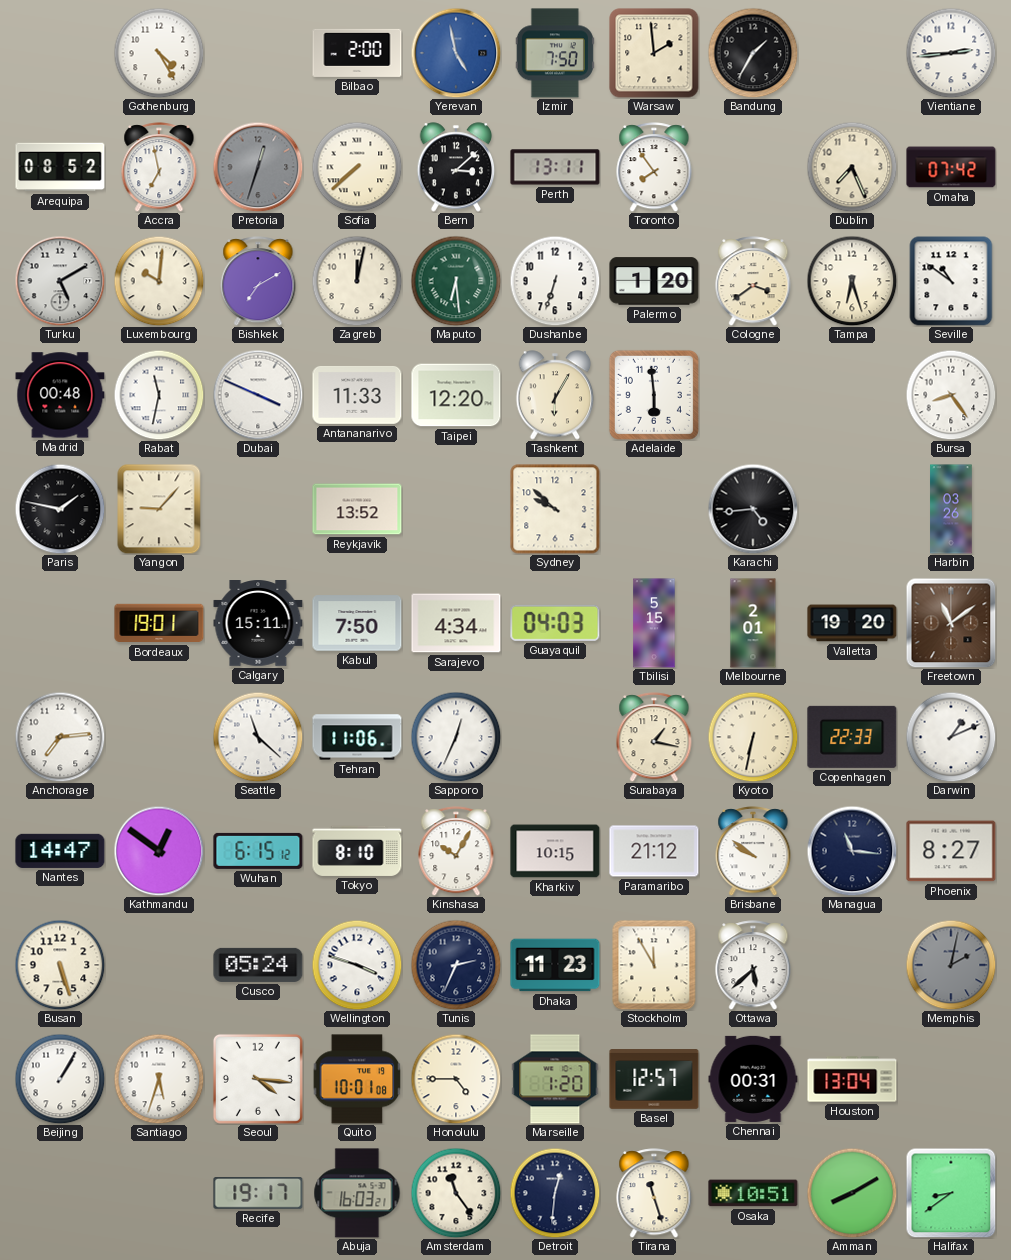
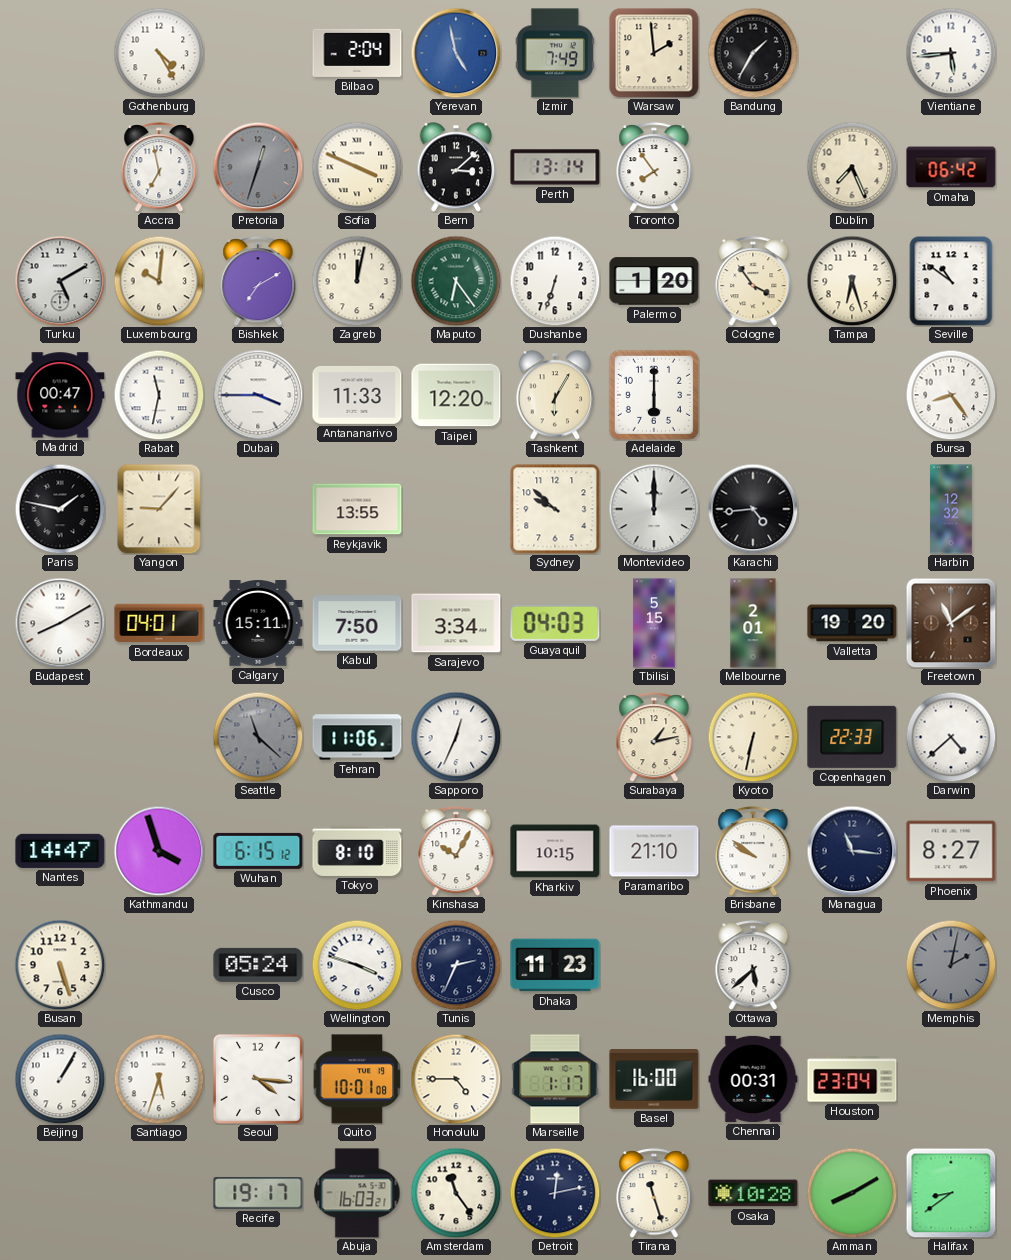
Bilbao: 2:00 -> 2:04 (357, 53)
Izmir: 7:50 -> 7:49 (555, 53)
Vientiane: 2:44 -> 5:44 (951, 53)
Arequipa: 08:52 -> none (60, 167)
Sofia: 7:38 -> 3:49 (357, 167)
Perth: 13:11 -> 13:14 (555, 167)
Omaha: 07:42 -> 06:42 (951, 167)
Maputo: 6:29 -> 6:24 (456, 281)
Cologne: 3:39 -> 3:54 (753, 281)
Madrid: 00:48 -> 00:47 (60, 395)
Dubai: 3:49 -> 3:45 (258, 395)
Adelaide: 5:59 -> 6:00 (654, 395)
Reykjavik: 13:52 -> 13:55 (357, 509)
Montevideo: none -> 12:00 (654, 509)
Harbin: 03:26 -> 12:32 (951, 509)
Budapest: none -> 8:10 (60, 623)
Bordeaux: 19:01 -> 04:01 (159, 623)
Sarajevo: 4:34 -> 3:34 (456, 623)
Anchorage: 7:14 -> none (60, 737)
Seattle dial: white -> grey (258, 737)
Surabaya: 1:17 -> 1:13 (654, 737)
Darwin: 1:11 -> 4:38 (951, 737)
Kathmandu: 12:51 -> 3:57 (159, 851)
Paramaribo: 21:12 -> 21:10 (654, 851)
Stockholm: 11:55 -> none (654, 965)
Marseille: 1:20 -> 1:17 (555, 1079)
Basel: 12:57 -> 16:00 (654, 1079)
Houston: 13:04 -> 23:04 (852, 1079)
Detroit: 12:31 -> 12:13 (555, 1193)
Osaka: 10:51 -> 10:28 (753, 1193)
